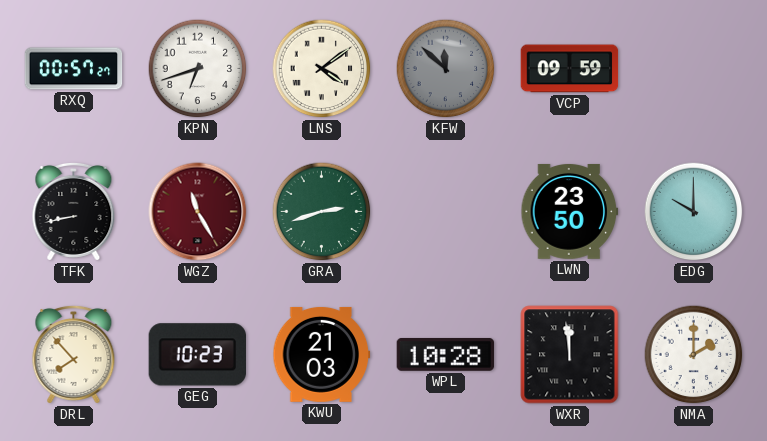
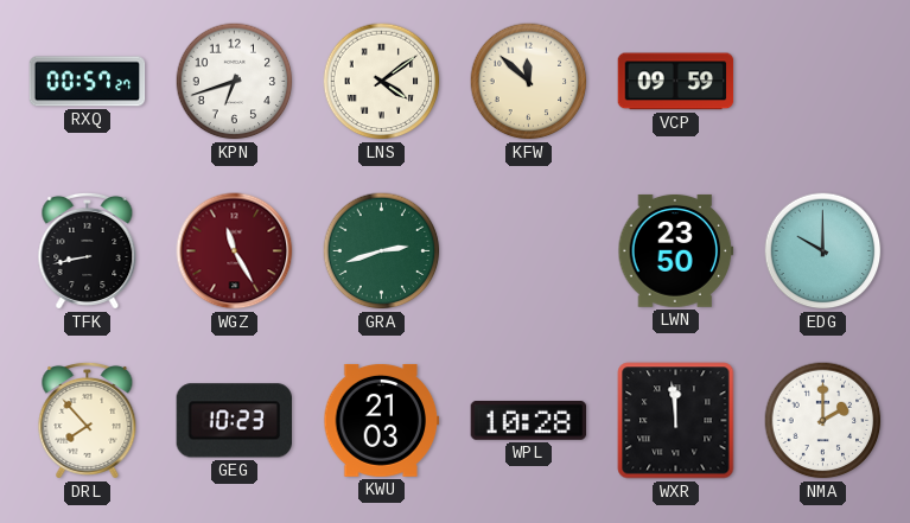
KFW dial: grey -> cream (529, 82)
